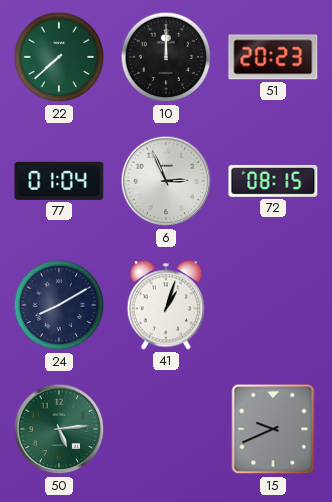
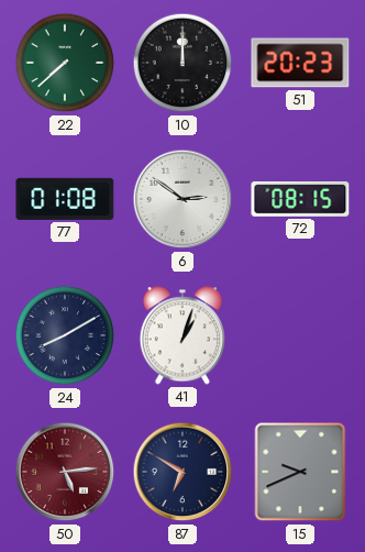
77: 01:04 -> 01:08 (65, 199)
6: 2:56 -> 2:51 (182, 199)
50 dial: green -> burgundy (65, 472)
87: none -> 6:50 (182, 472)
